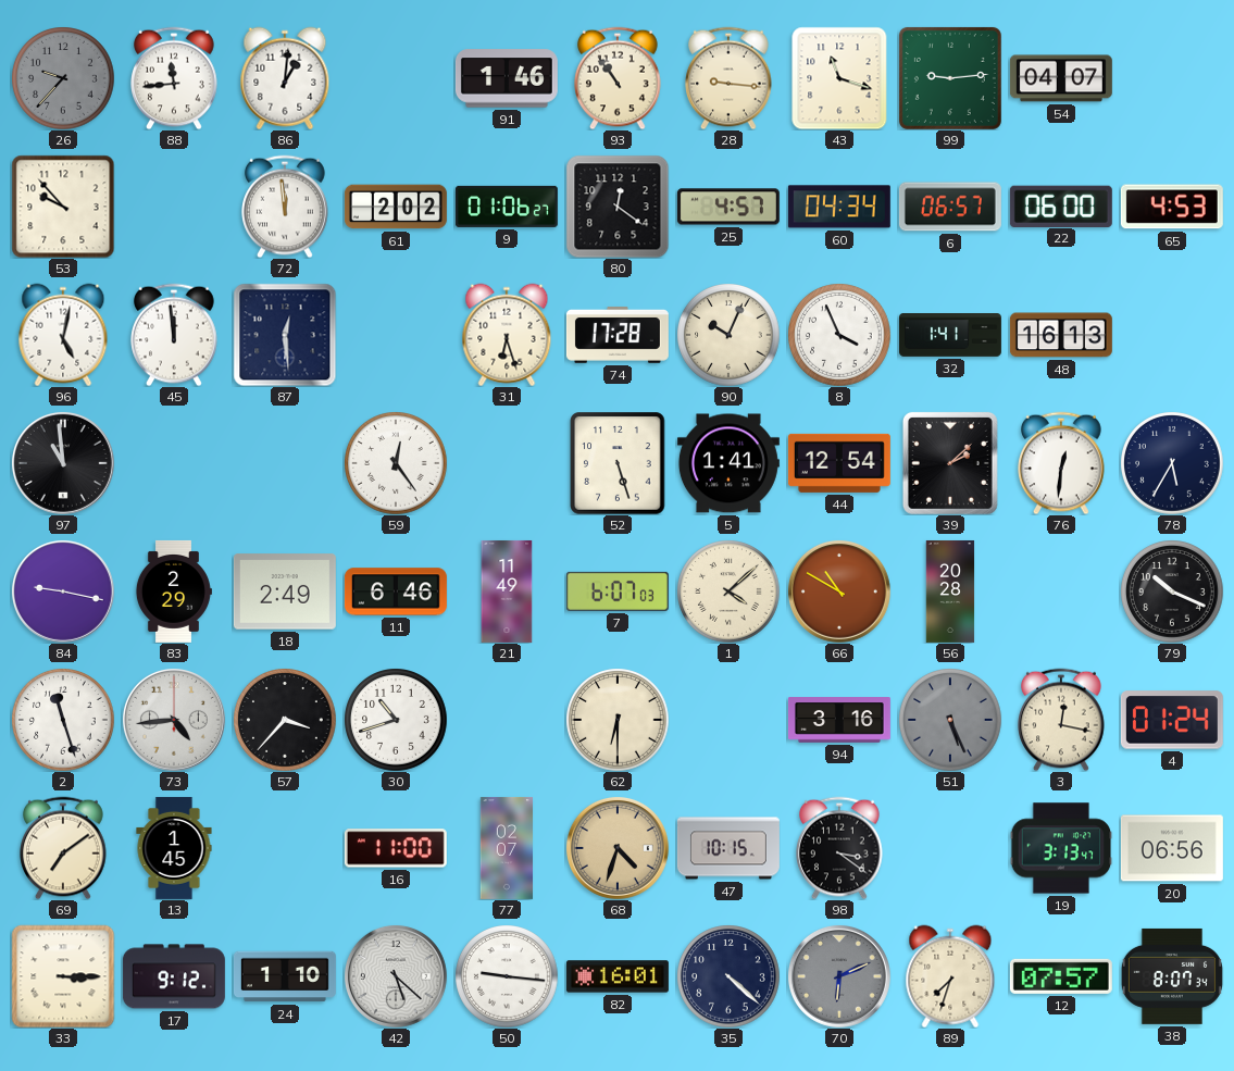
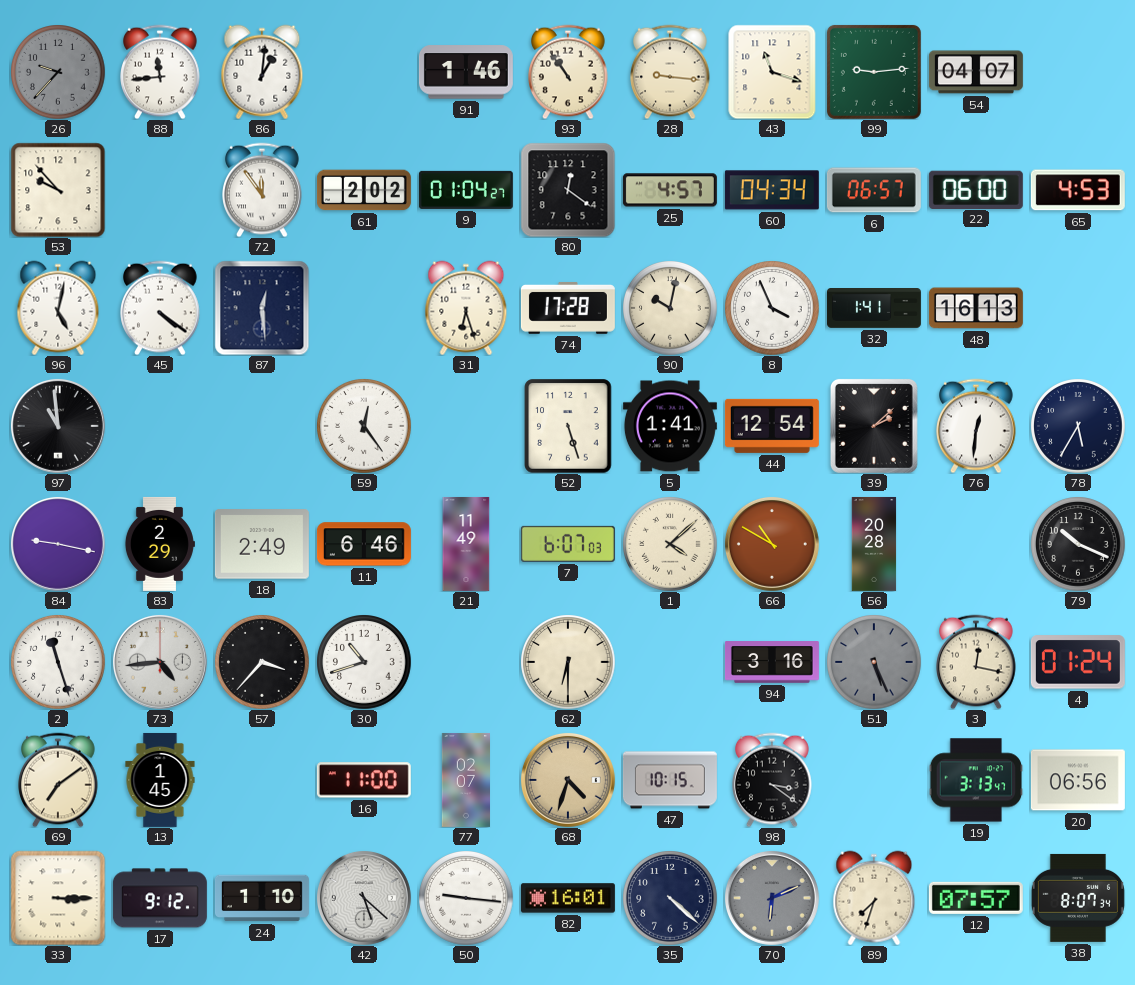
72: 11:59 -> 11:54 (263, 190)
9: 01:06 -> 01:04 (466, 190)
45: 11:59 -> 4:21 (161, 308)
90: 10:04 -> 10:02 (670, 308)
